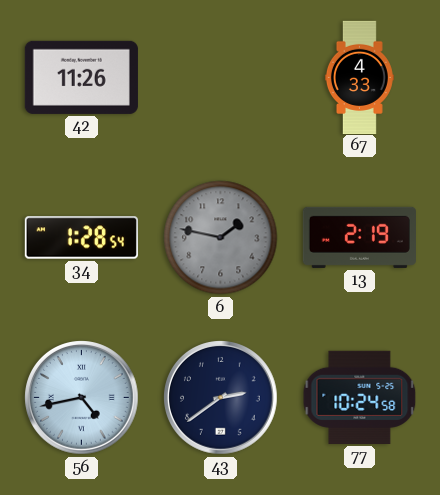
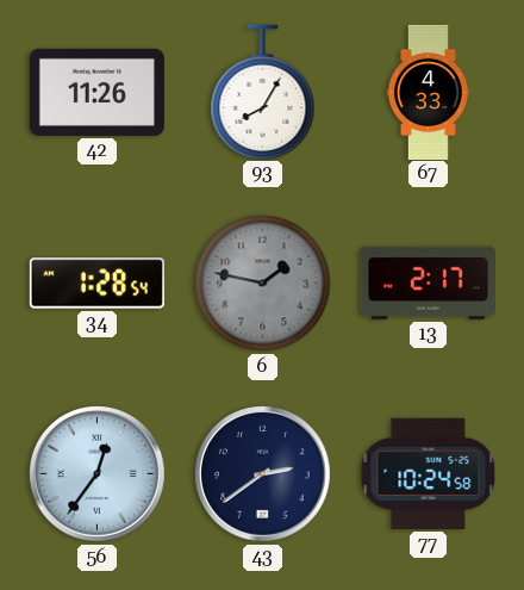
93: none -> 8:05 (263, 92)
13: 2:19 -> 2:17 (428, 282)
56: 4:43 -> 12:36 (98, 474)
